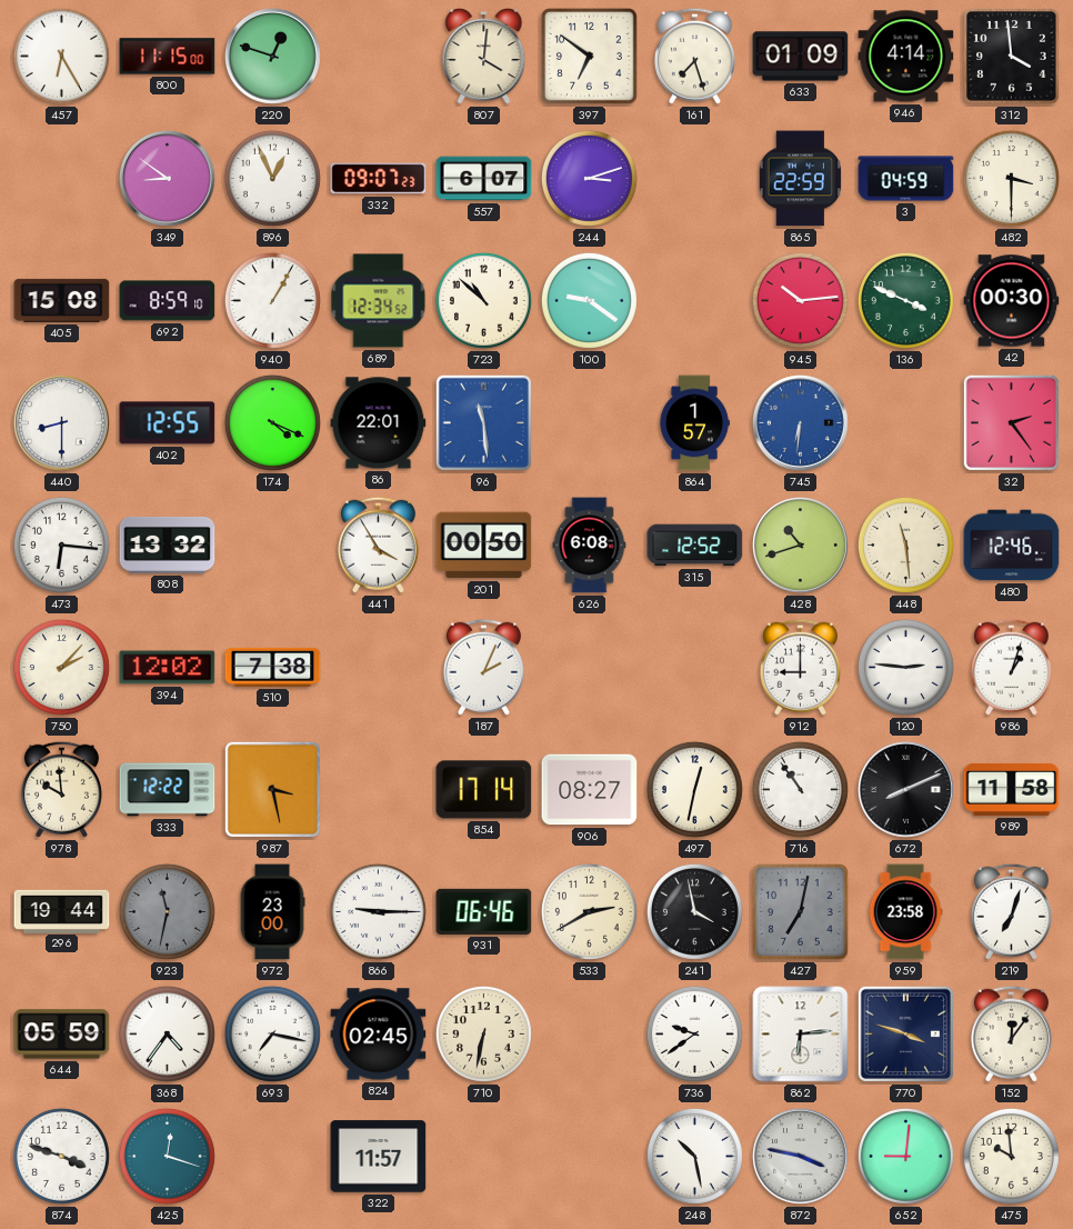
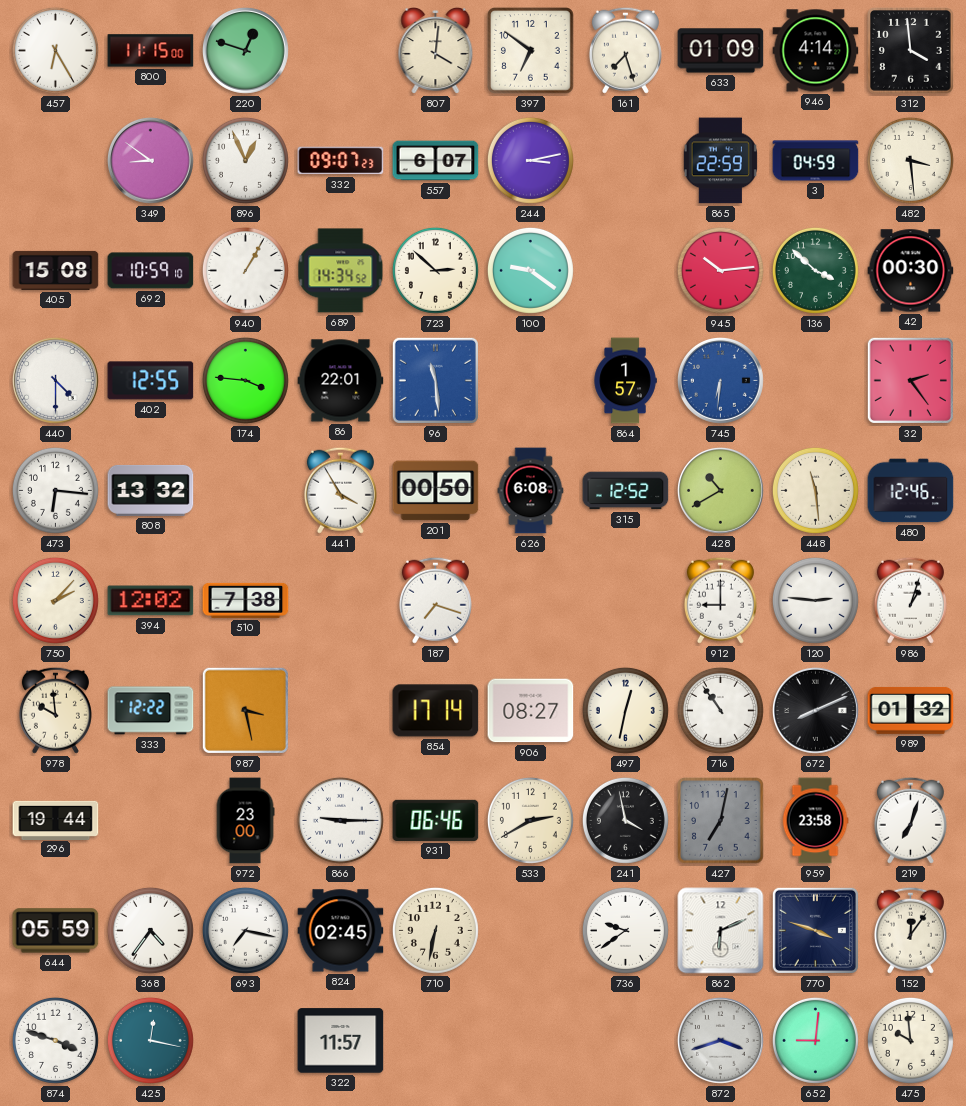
244: 3:12 -> 3:13 (530, 160)
482: 3:30 -> 3:29 (910, 160)
692: 8:59 -> 10:59 (151, 271)
689: 12:34 -> 14:34 (341, 271)
723: 10:52 -> 2:52 (435, 270)
136: 3:49 -> 3:52 (815, 270)
440: 8:30 -> 4:30 (56, 381)
174: 4:19 -> 3:46 (245, 380)
428: 10:42 -> 10:40 (721, 491)
187: 2:04 -> 7:18 (435, 600)
989: 11:58 -> 01:32 (911, 710)
923: 11:32 -> none (167, 911)
862: 6:14 -> 6:11 (721, 931)
425: 12:18 -> 12:17 (150, 1040)
248: 10:28 -> none (694, 1156)
872: 3:47 -> 3:42 (721, 1041)
